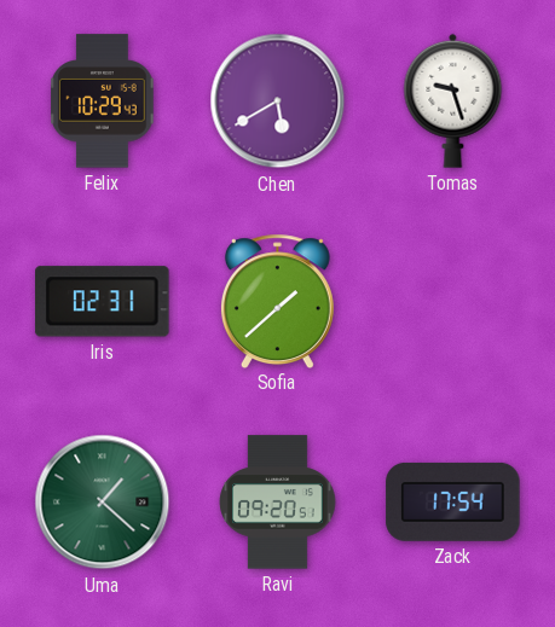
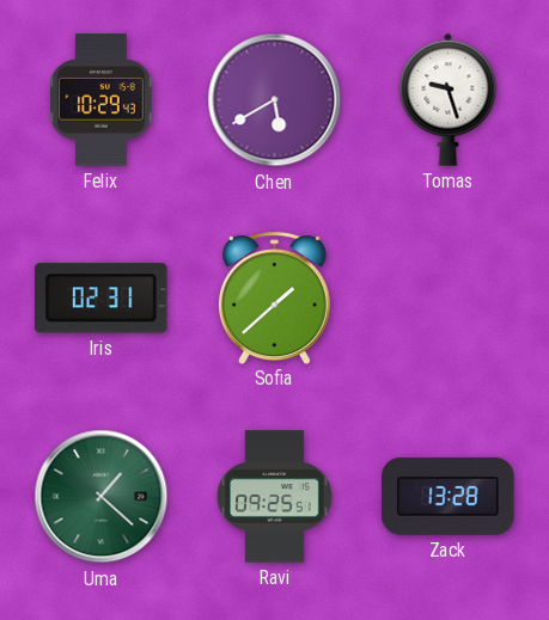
Ravi: 09:20 -> 09:25 (275, 497)
Zack: 17:54 -> 13:28 (449, 496)
